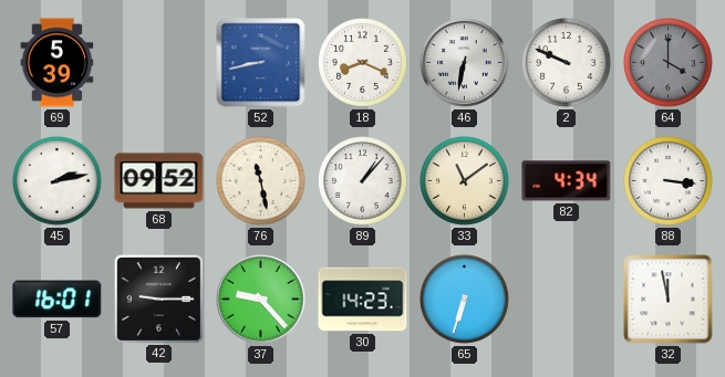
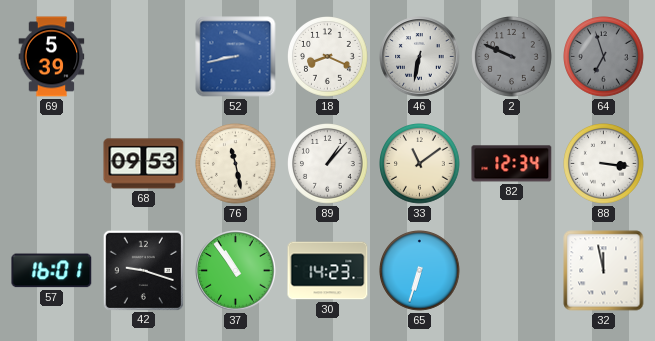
2 dial: white -> grey (512, 57)
64: 4:00 -> 6:57 (604, 57)
45: 2:13 -> none (58, 181)
68: 09:52 -> 09:53 (144, 164)
82: 4:34 -> 12:34 (512, 164)
42: 9:15 -> 9:18 (143, 270)
37: 9:23 -> 10:54 (236, 271)
